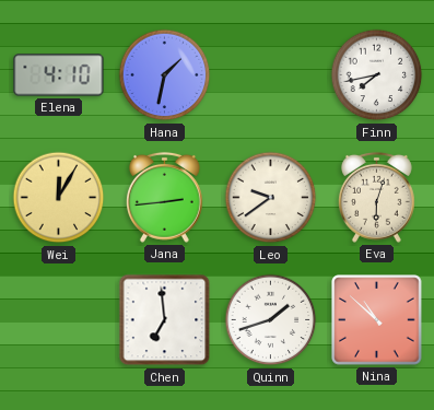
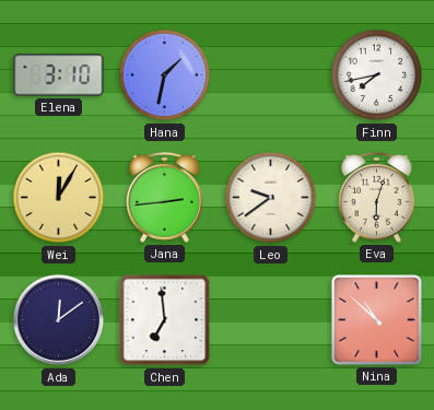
Elena: 4:10 -> 3:10 (59, 75)
Ada: none -> 12:09 (59, 320)
Quinn: 1:42 -> none (271, 320)
